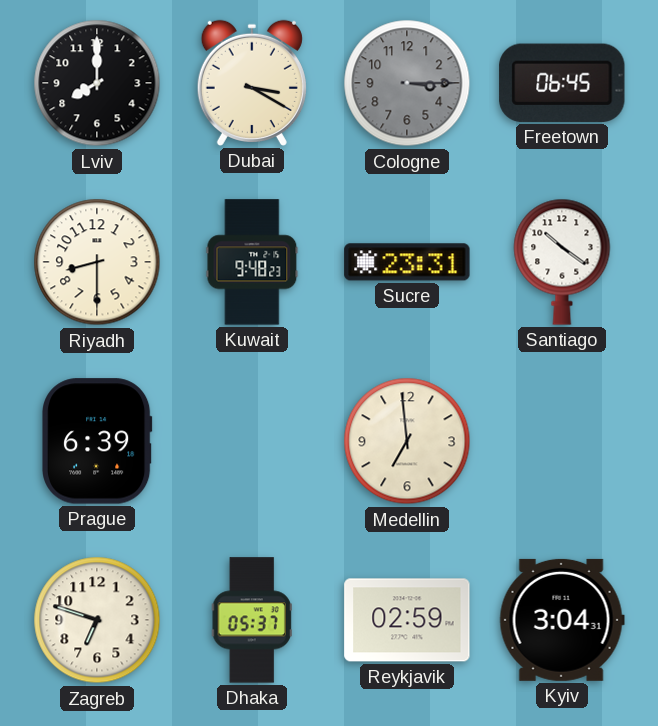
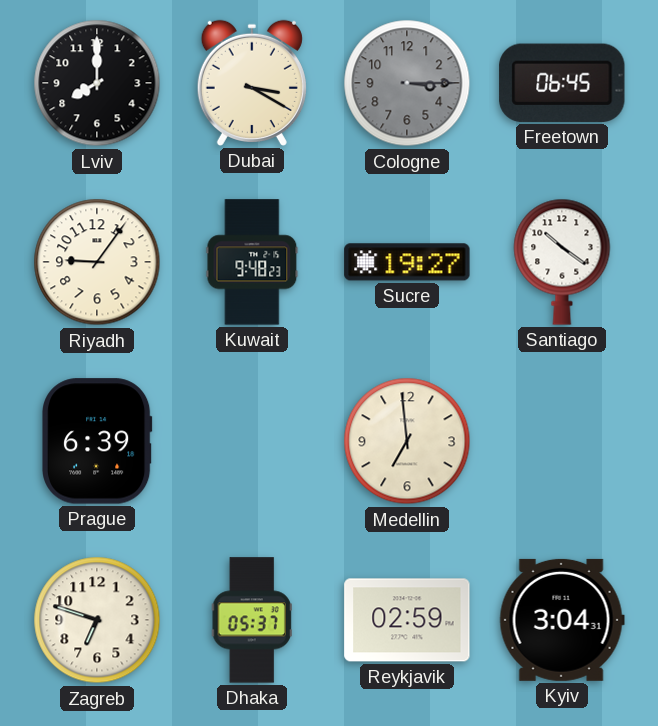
Riyadh: 8:30 -> 9:06 (97, 262)
Sucre: 23:31 -> 19:27 (407, 262)
